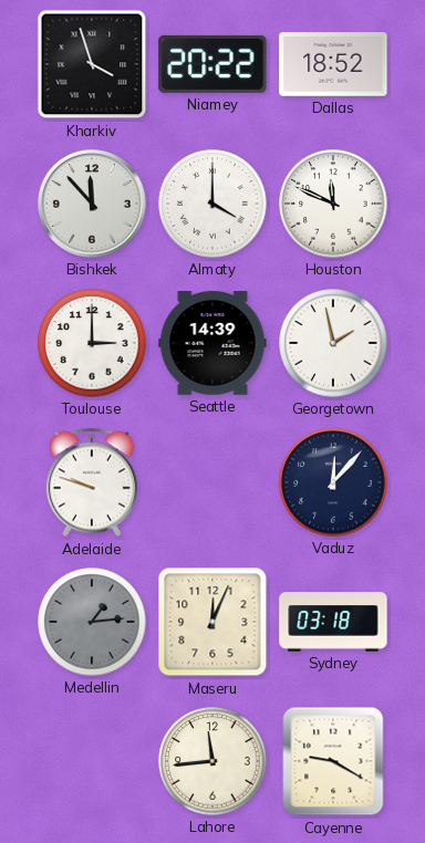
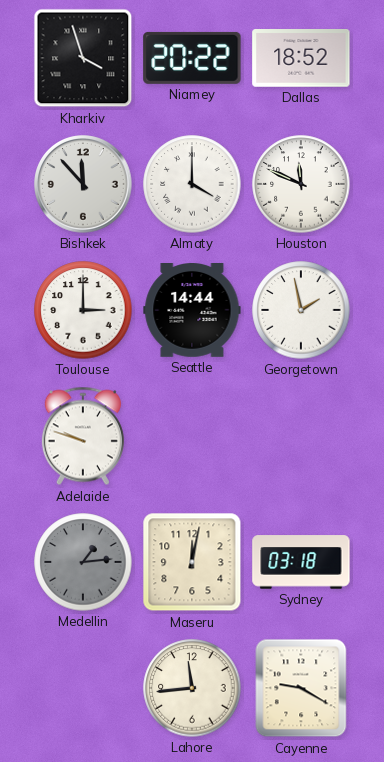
Seattle: 14:39 -> 14:44 (192, 311)
Vaduz: 12:07 -> none (333, 482)
Maseru: 12:04 -> 12:02 (192, 562)
